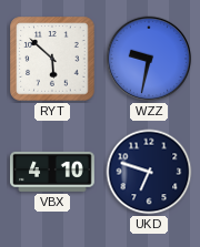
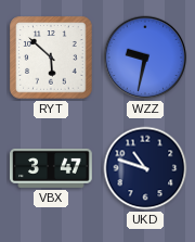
VBX: 4:10 -> 3:47 (52, 168)
UKD: 6:48 -> 10:48 (145, 168)
